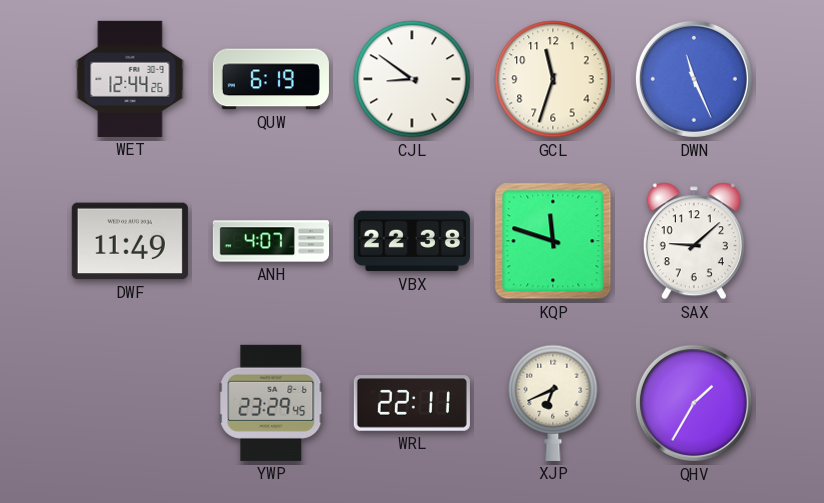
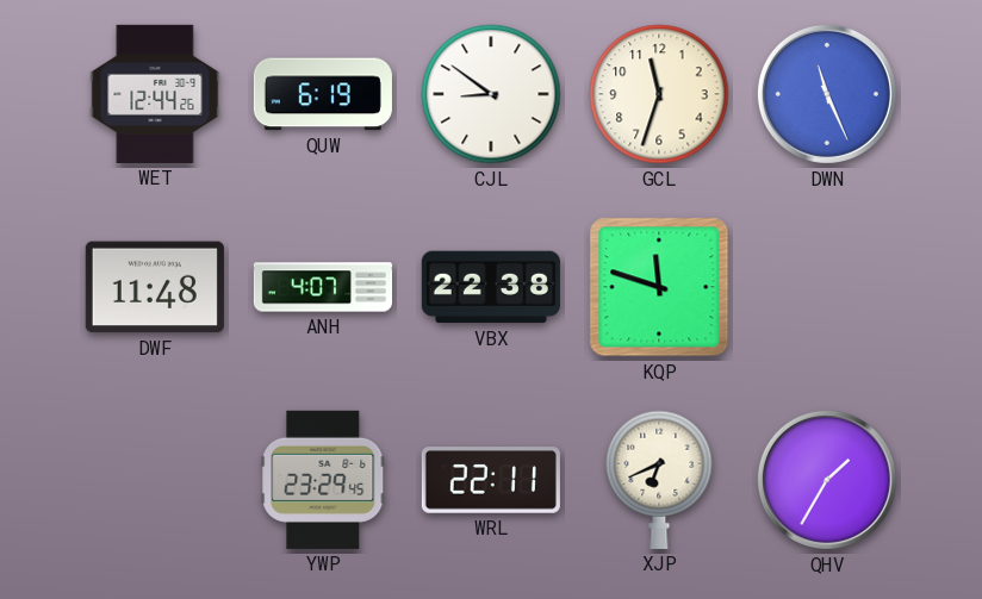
DWF: 11:49 -> 11:48 (155, 287)
SAX: 9:08 -> none (694, 241)
